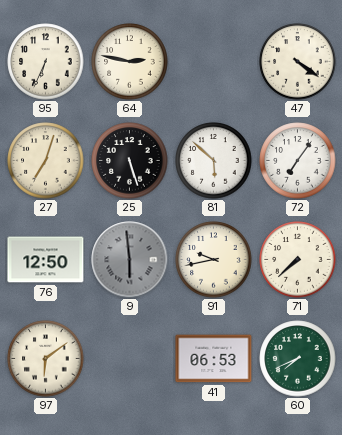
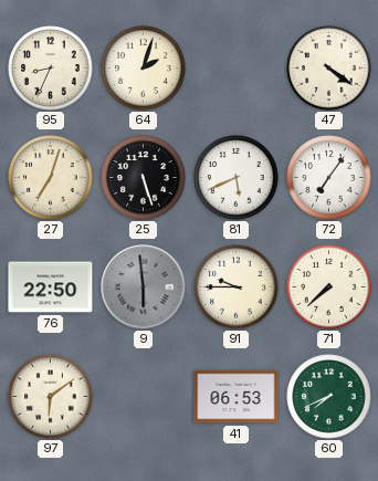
95: 6:34 -> 8:34 (51, 69)
64: 2:47 -> 2:03 (144, 69)
81: 5:52 -> 5:41 (237, 178)
76: 12:50 -> 22:50 (51, 287)
91: 9:43 -> 9:45 (237, 287)
